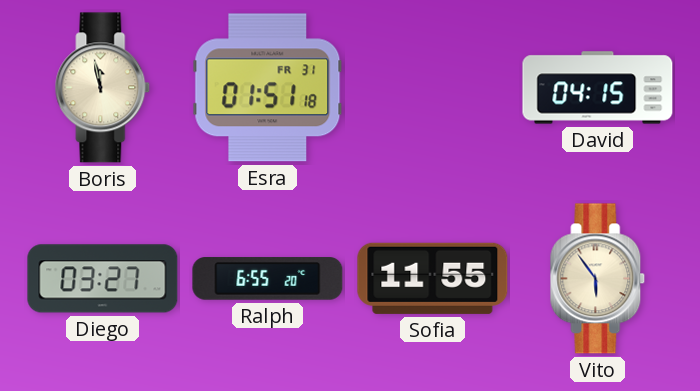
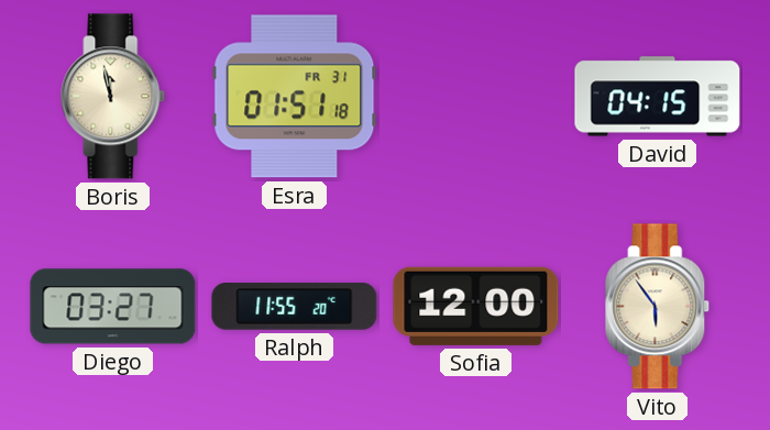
Ralph: 6:55 -> 11:55 (295, 307)
Sofia: 11:55 -> 12:00 (476, 306)
